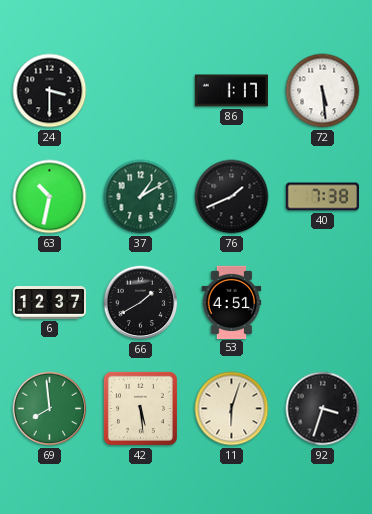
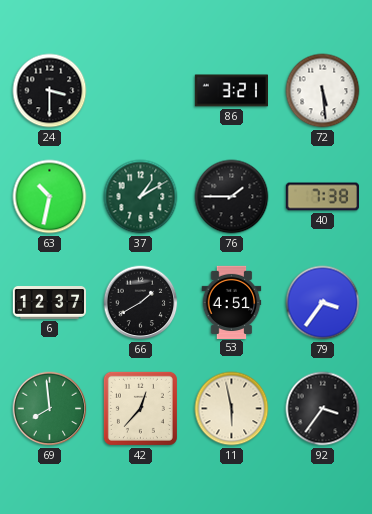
86: 1:17 -> 3:21 (231, 91)
76: 1:41 -> 1:45 (232, 197)
79: none -> 3:36 (323, 303)
42: 5:29 -> 12:37 (140, 408)
11: 6:03 -> 5:58 (232, 409)
92: 3:33 -> 3:36 (323, 409)
